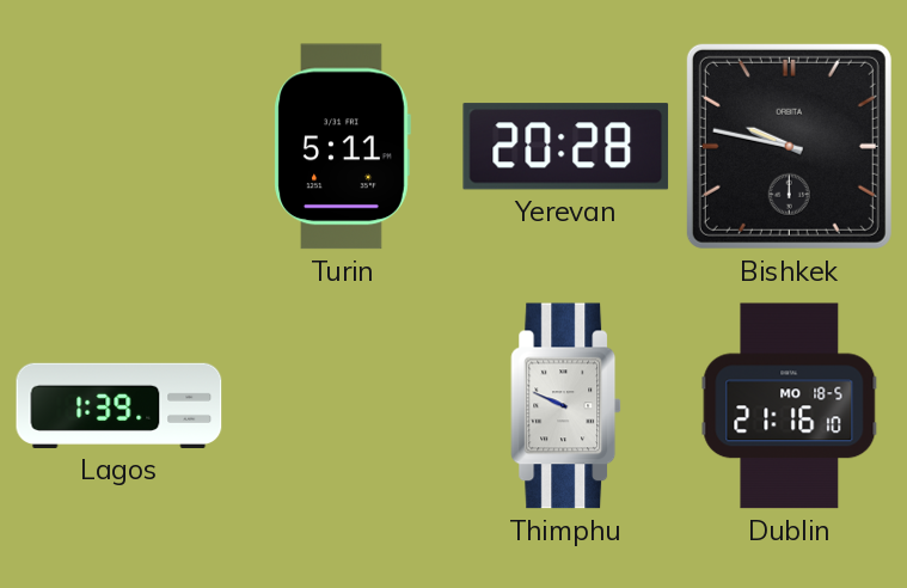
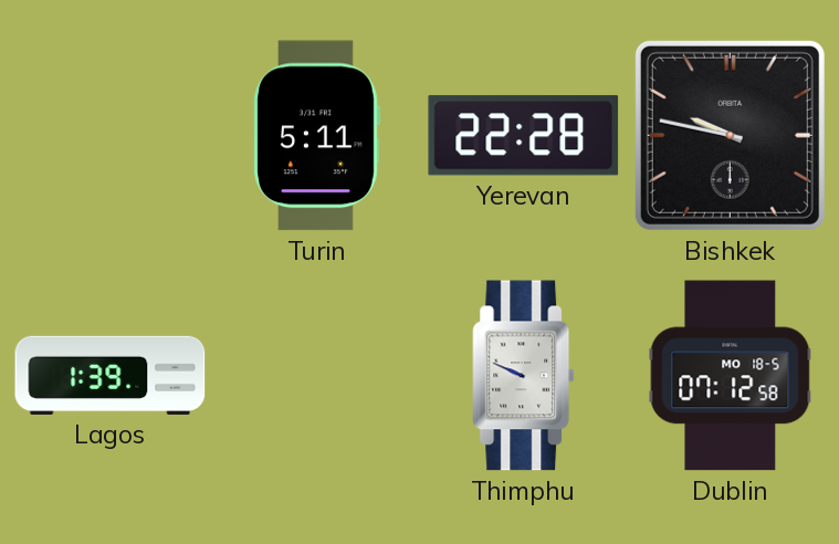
Yerevan: 20:28 -> 22:28 (524, 136)
Dublin: 21:16 -> 07:12 (731, 376)
